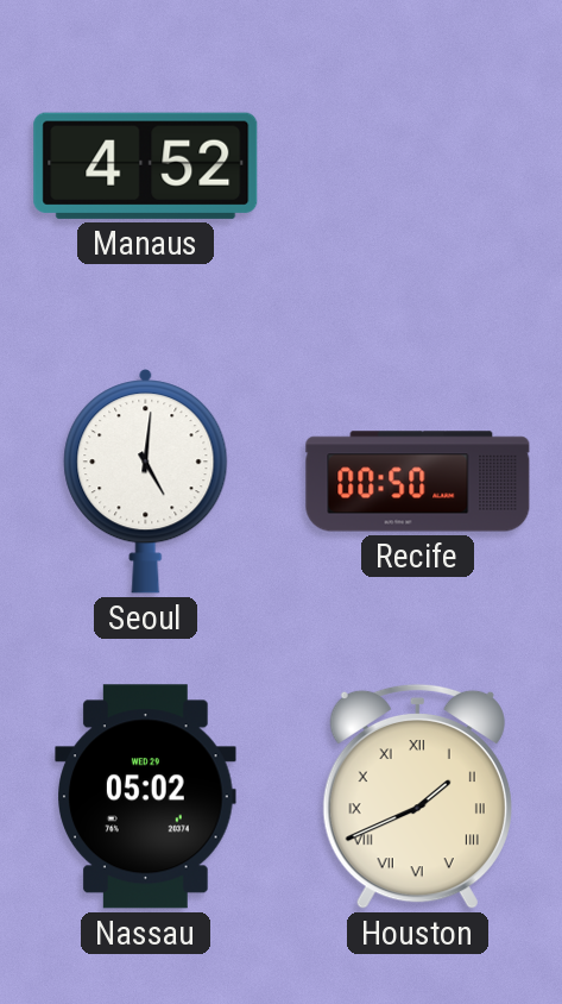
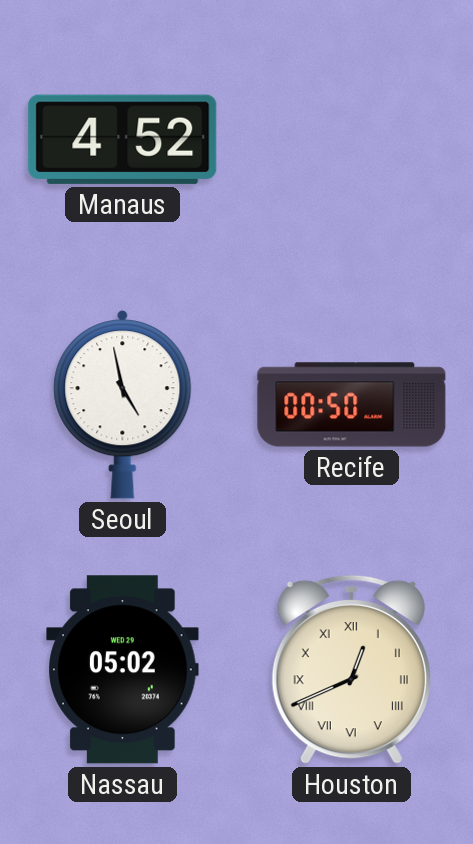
Seoul: 5:01 -> 4:58 (123, 405)
Houston: 1:41 -> 12:41 (351, 669)
